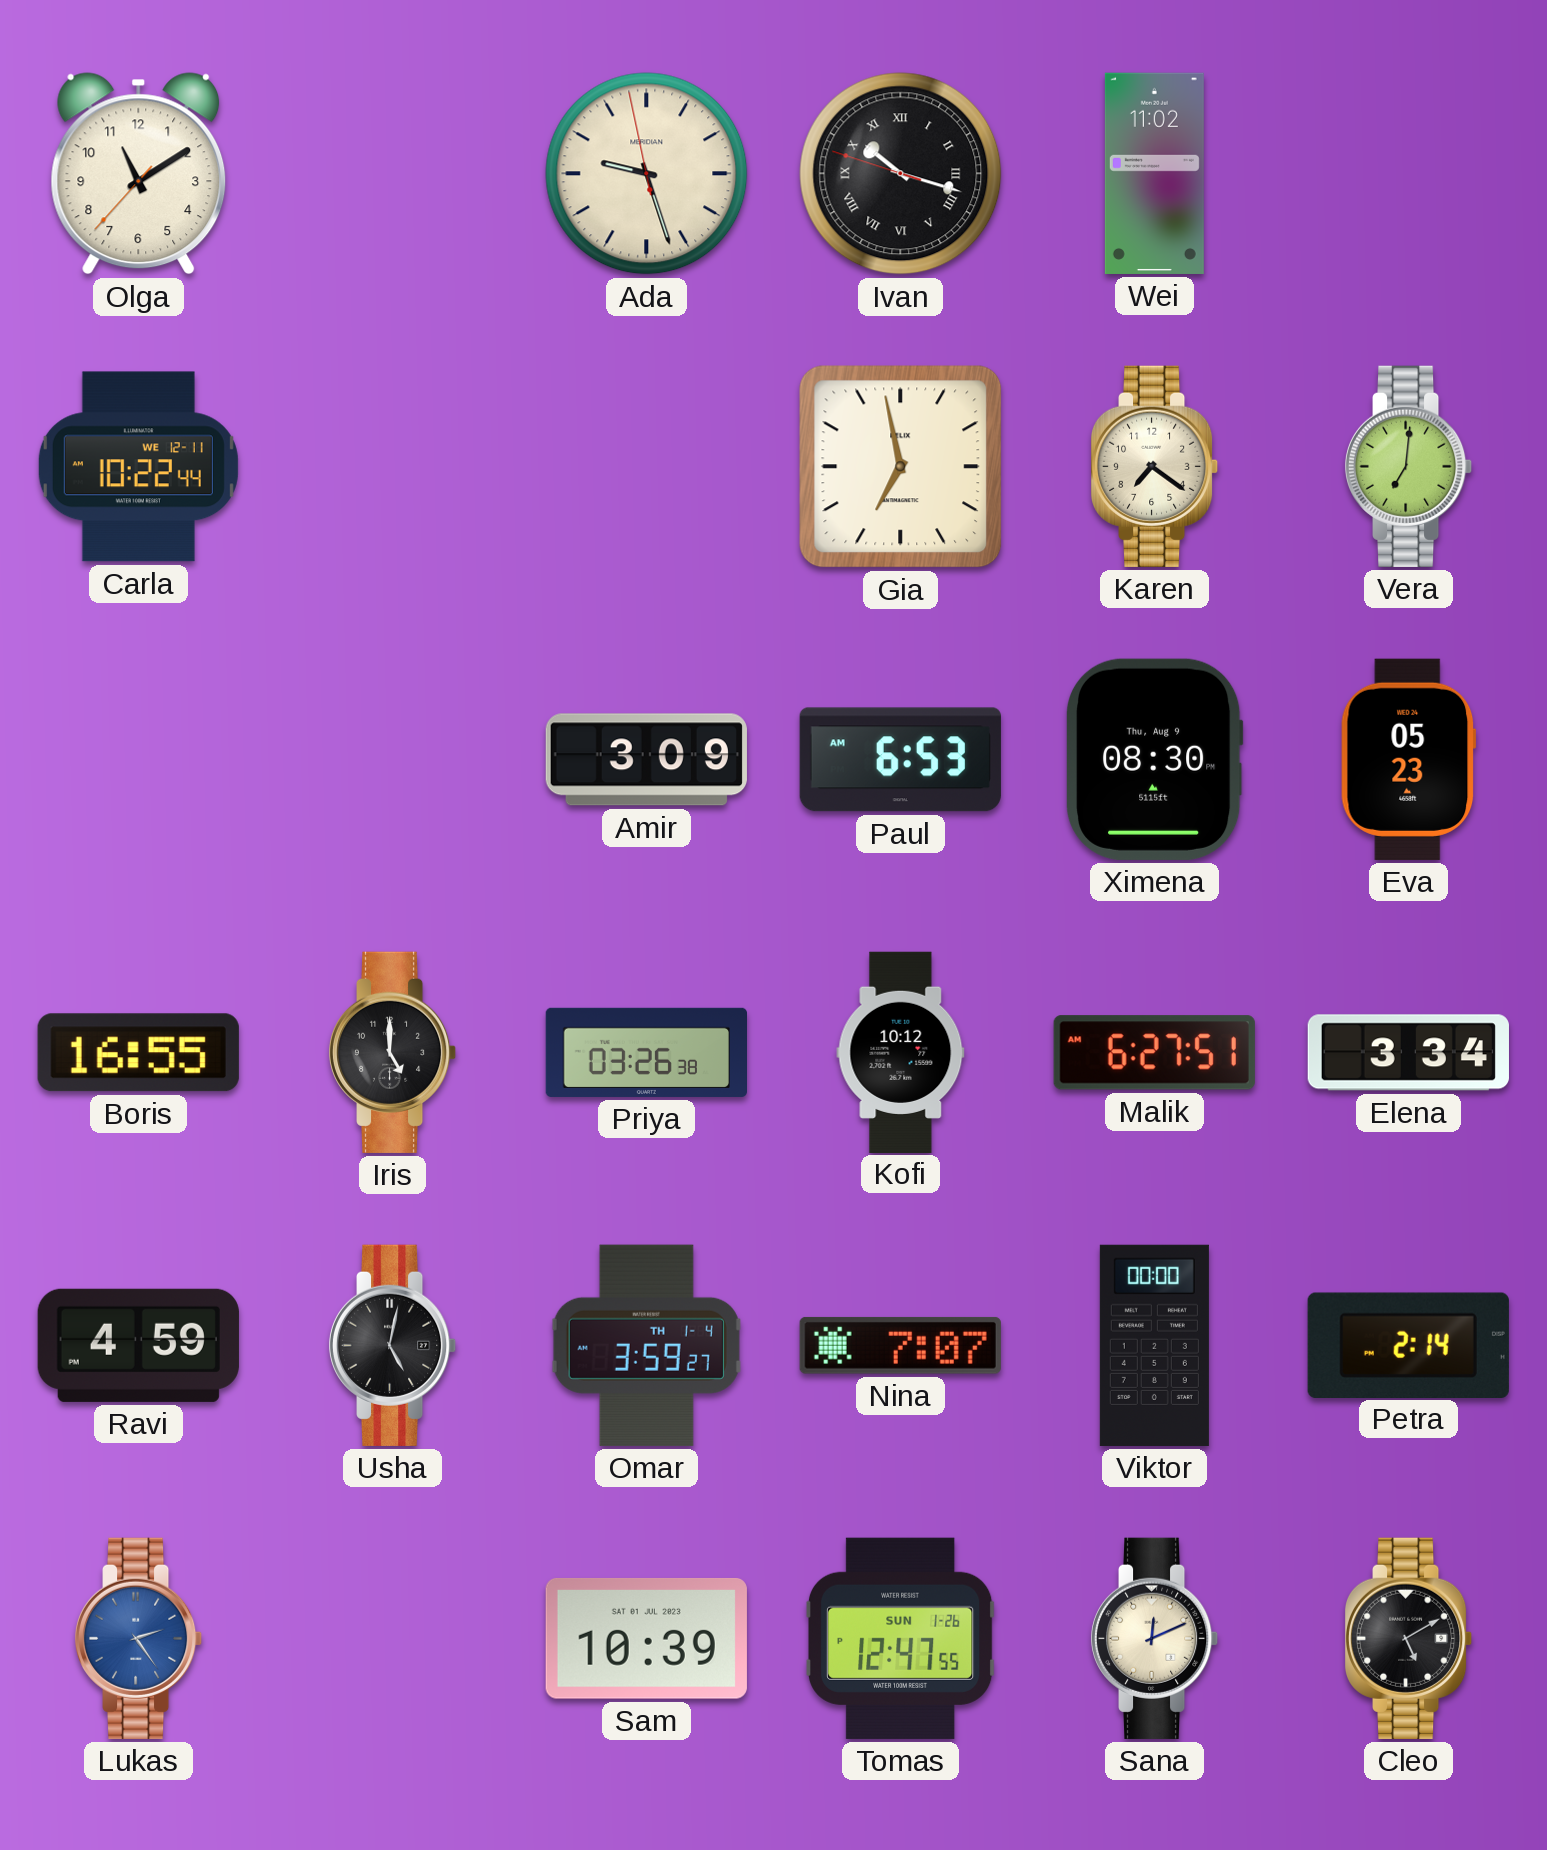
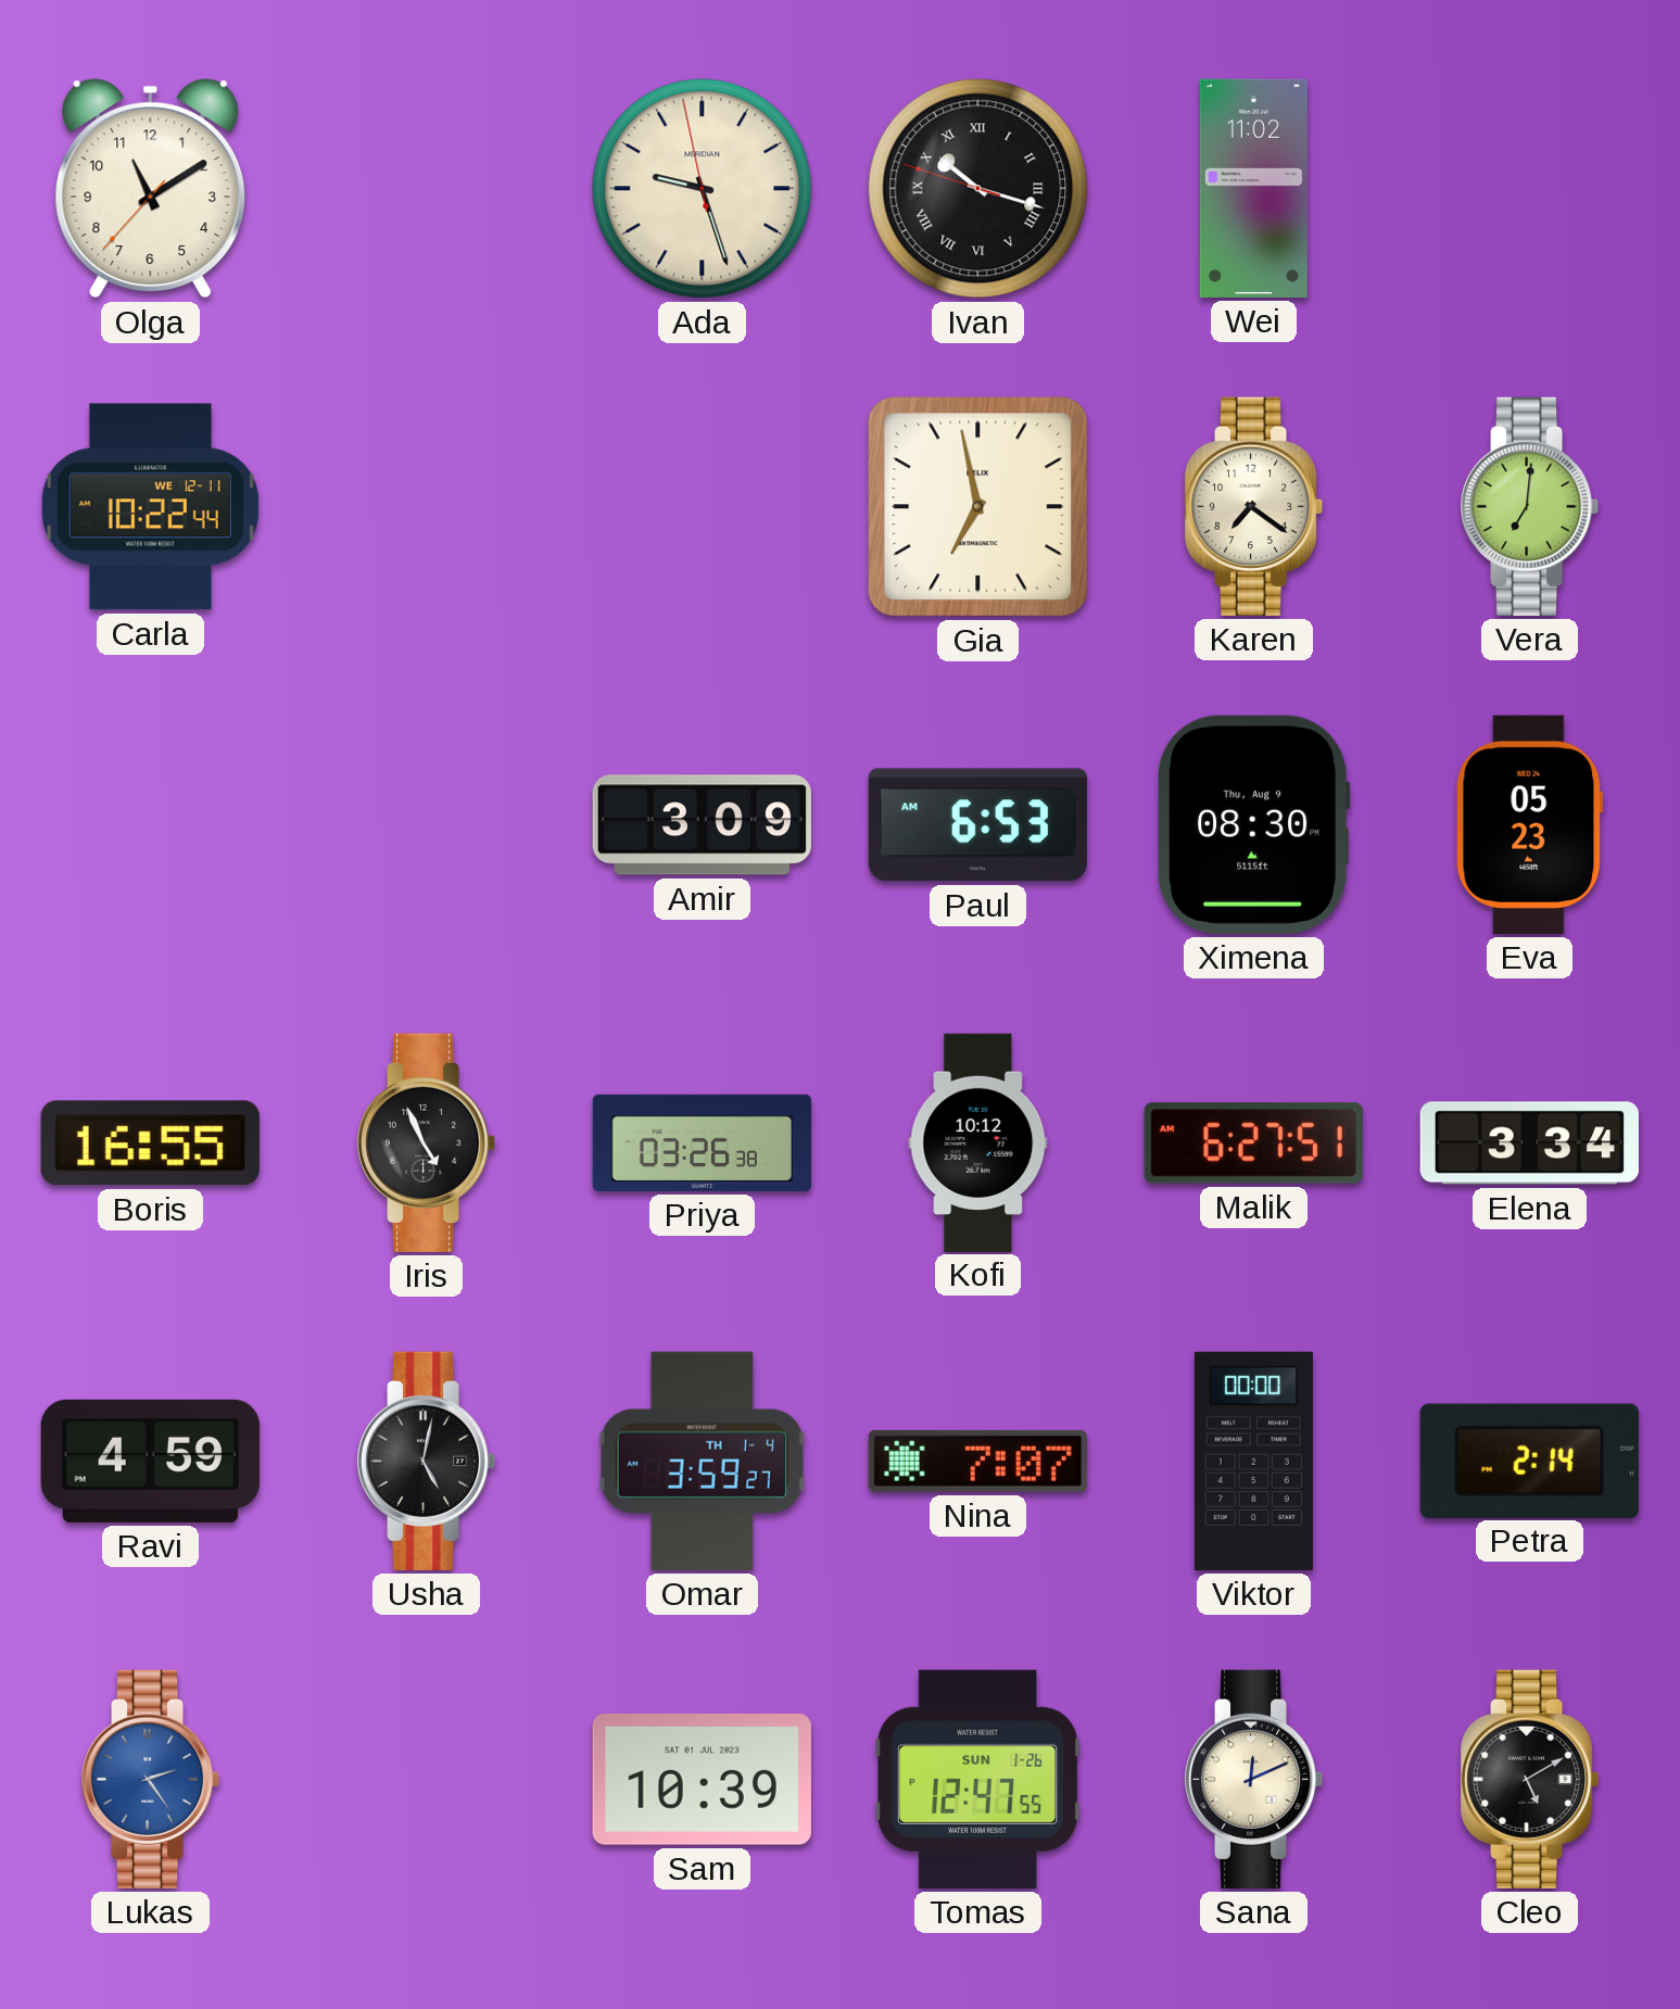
Iris: 5:00 -> 4:56 (427, 1142)
